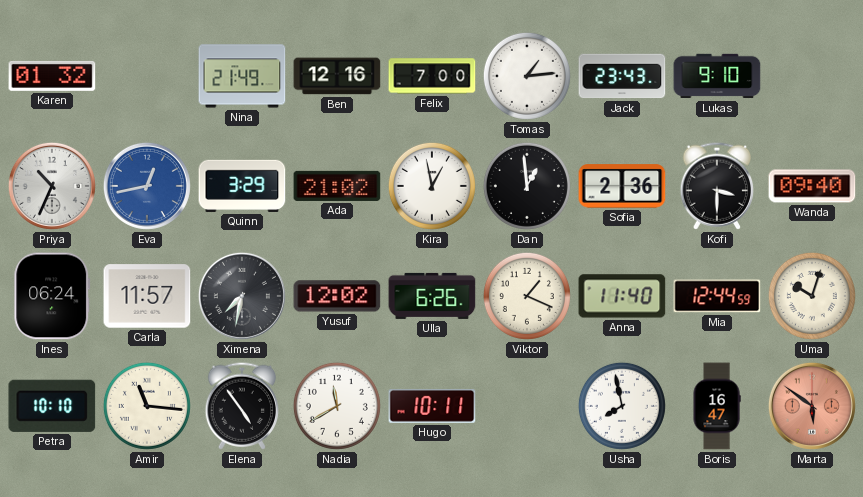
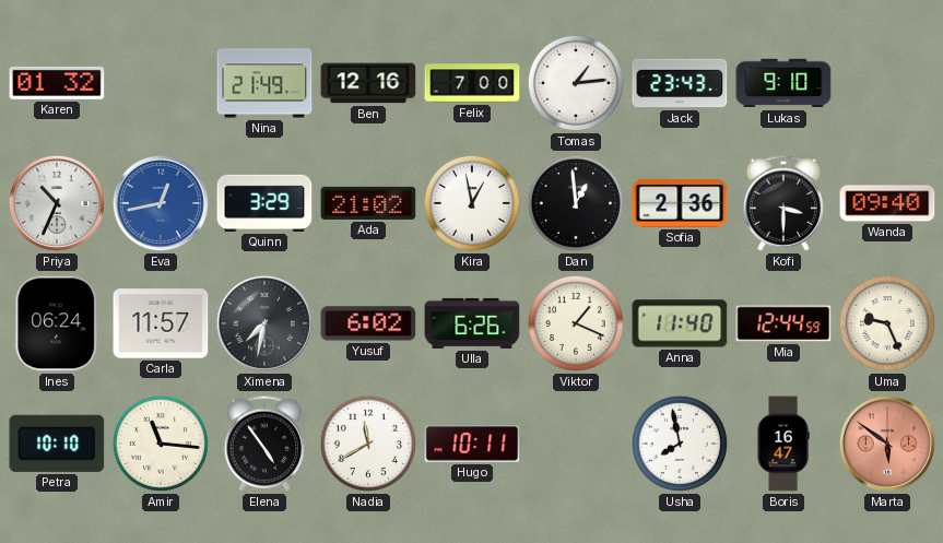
Yusuf: 12:02 -> 6:02 (368, 323)
Uma: 10:03 -> 9:26 (887, 323)
